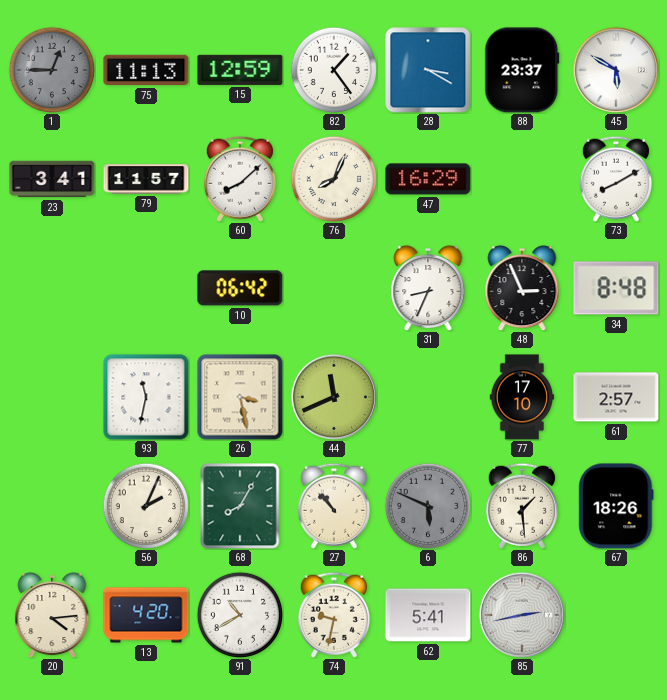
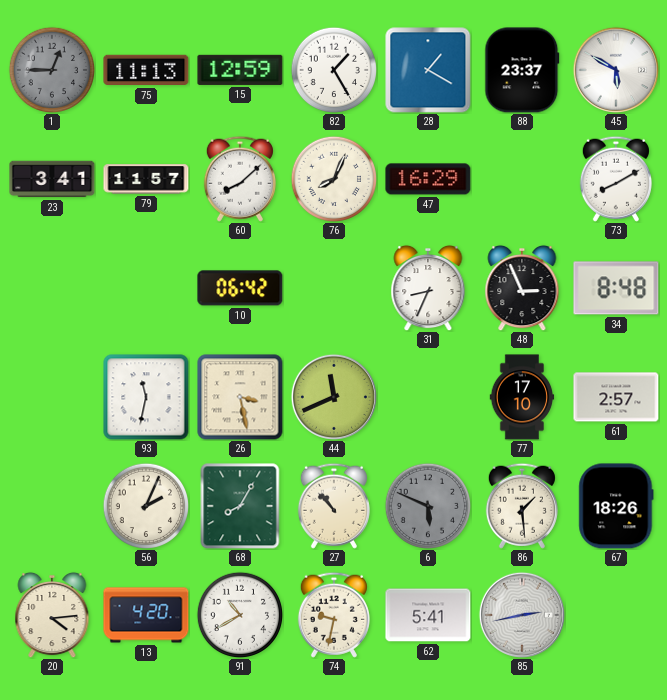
82: 1:24 -> 1:25 (333, 69)
28: 3:20 -> 1:20 (428, 70)
